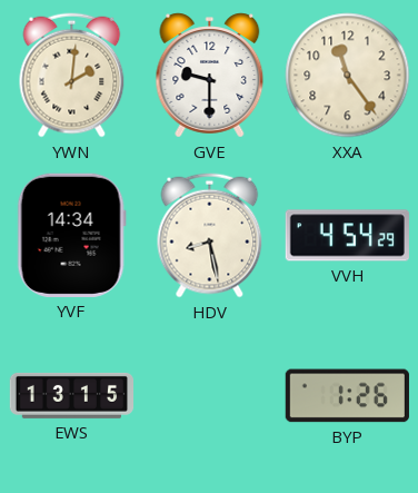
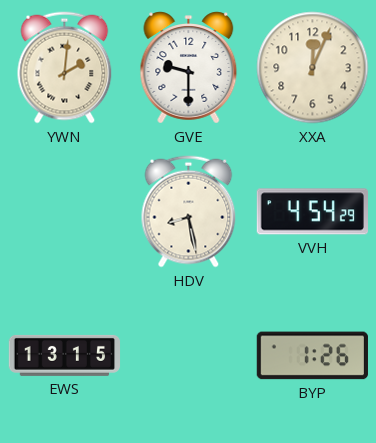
XXA: 11:24 -> 12:04 (313, 68)
YVF: 14:34 -> none (71, 235)
